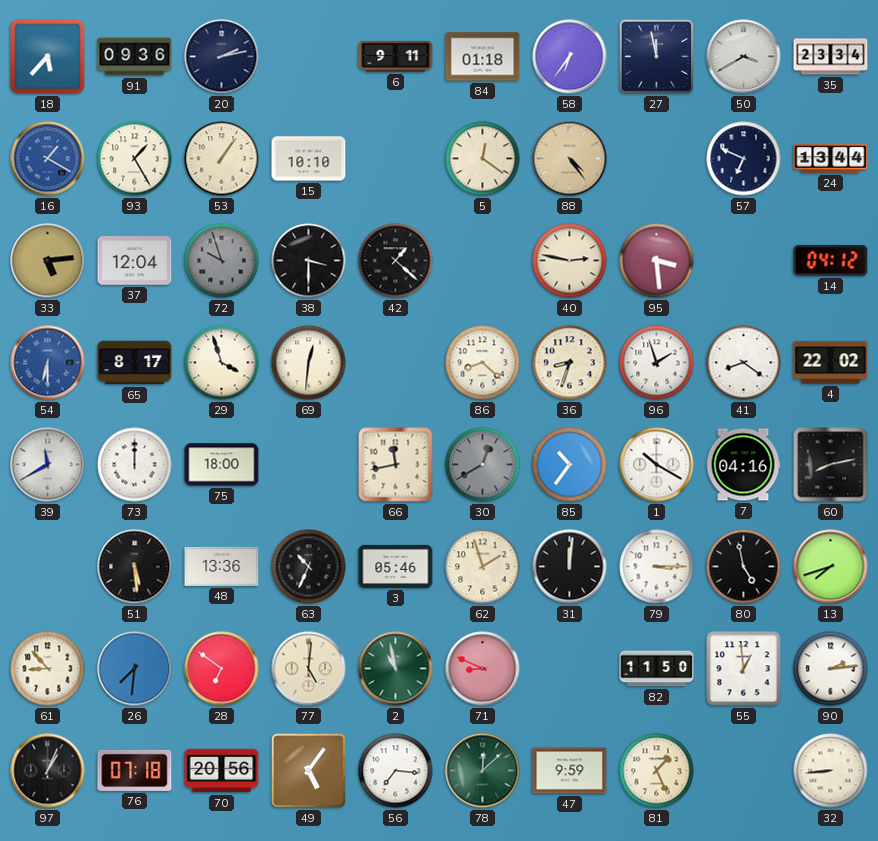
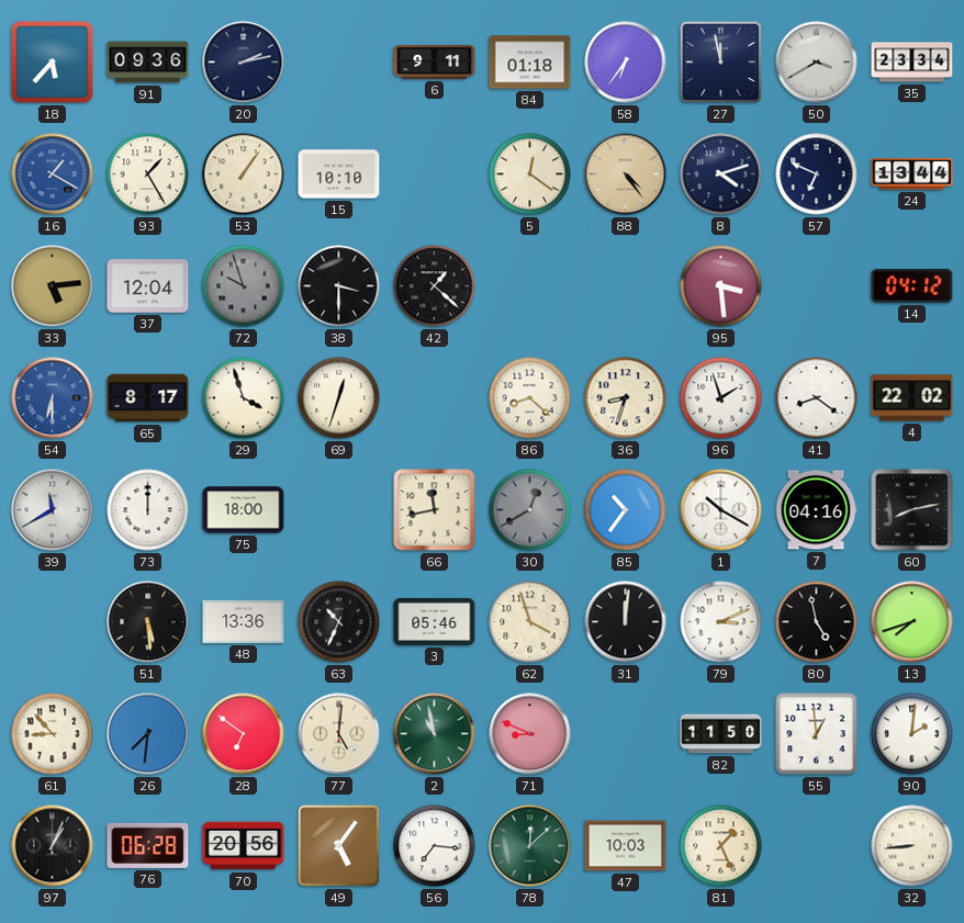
8: none -> 4:12 (721, 175)
40: 2:47 -> none (570, 261)
69: 12:31 -> 12:33 (339, 398)
62: 1:57 -> 3:57 (530, 622)
79: 3:15 -> 3:11 (721, 622)
90: 2:14 -> 2:01 (912, 734)
76: 07:18 -> 06:28 (148, 845)
47: 9:59 -> 10:03 (626, 846)
